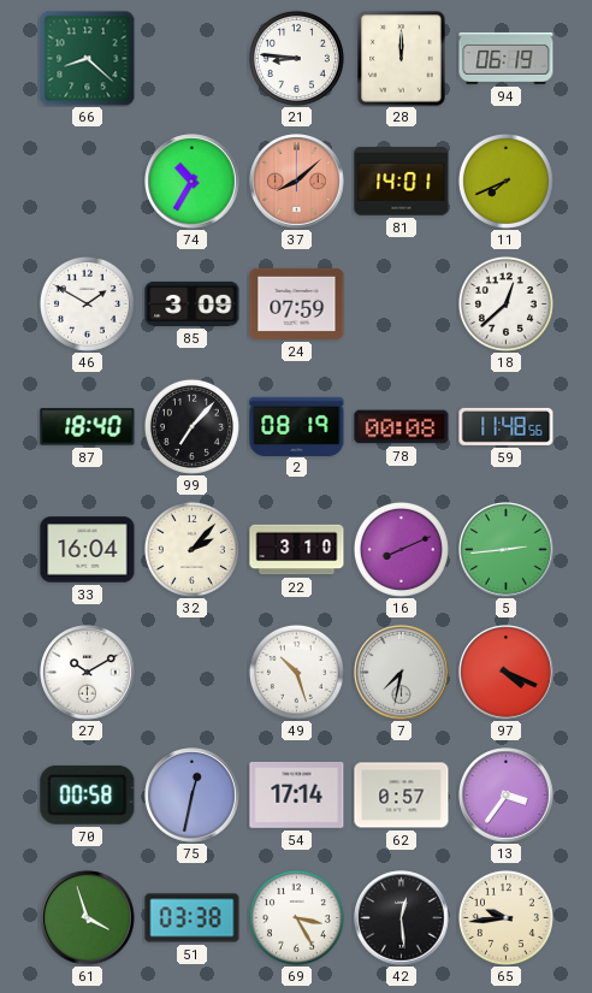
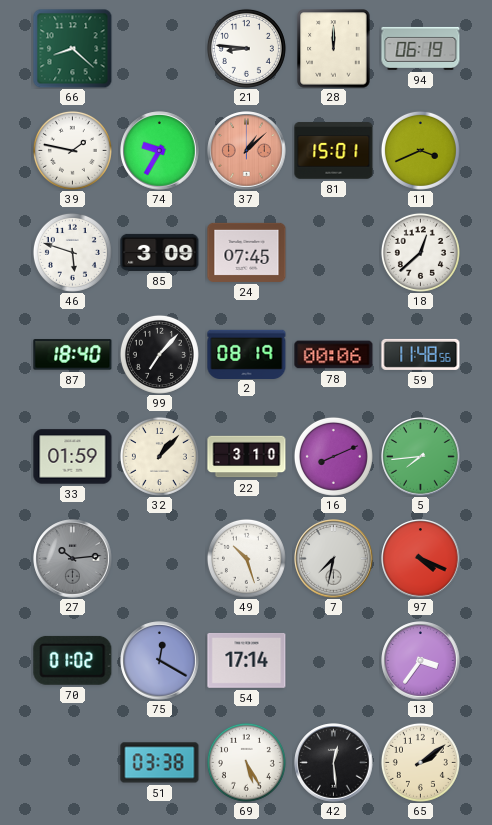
39: none -> 1:47 (72, 150)
74: 10:35 -> 9:35 (160, 151)
37: 8:08 -> 1:08 (247, 151)
81: 14:01 -> 15:01 (334, 151)
11: 7:41 -> 3:41 (420, 150)
46: 1:50 -> 5:48 (72, 252)
24: 07:59 -> 07:45 (247, 252)
78: 00:08 -> 00:06 (334, 355)
33: 16:04 -> 01:59 (73, 457)
32: 2:07 -> 1:07 (159, 456)
5: 2:44 -> 7:44 (421, 457)
27: 10:10 -> 10:14 (73, 559)
27 dial: white -> grey (73, 559)
70: 00:58 -> 01:02 (73, 660)
75: 12:32 -> 12:20 (160, 661)
62: 0:57 -> none (402, 796)
61: 3:57 -> none (88, 918)
69: 3:25 -> 5:25 (246, 762)
65: 9:44 -> 2:09 (420, 762)
